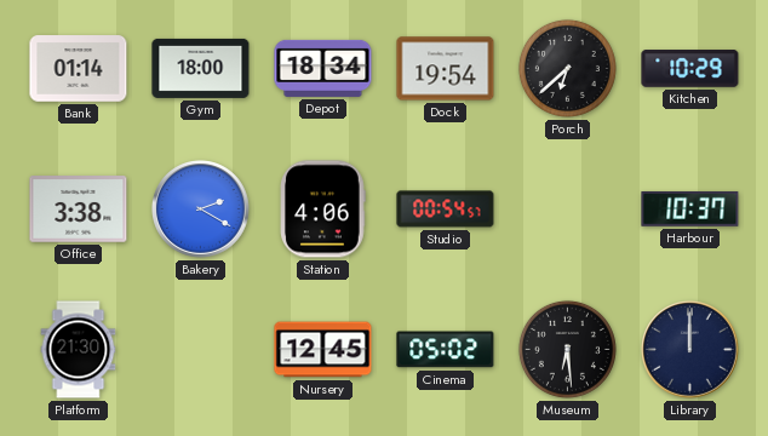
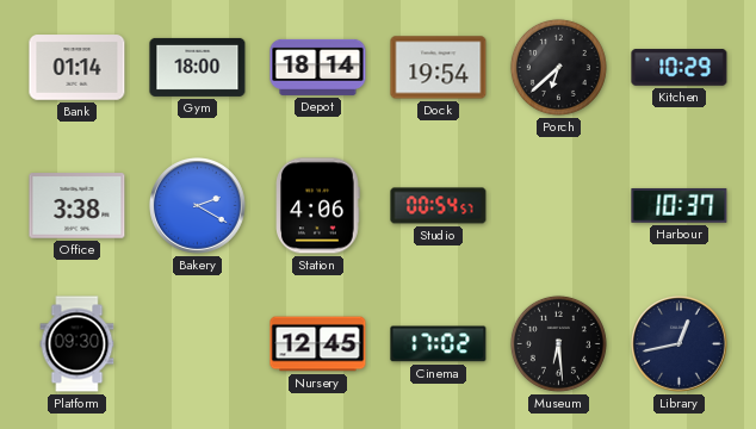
Depot: 18:34 -> 18:14 (318, 67)
Platform: 21:30 -> 09:30 (78, 344)
Cinema: 05:02 -> 17:02 (439, 344)
Library: 12:00 -> 12:43 (680, 344)
